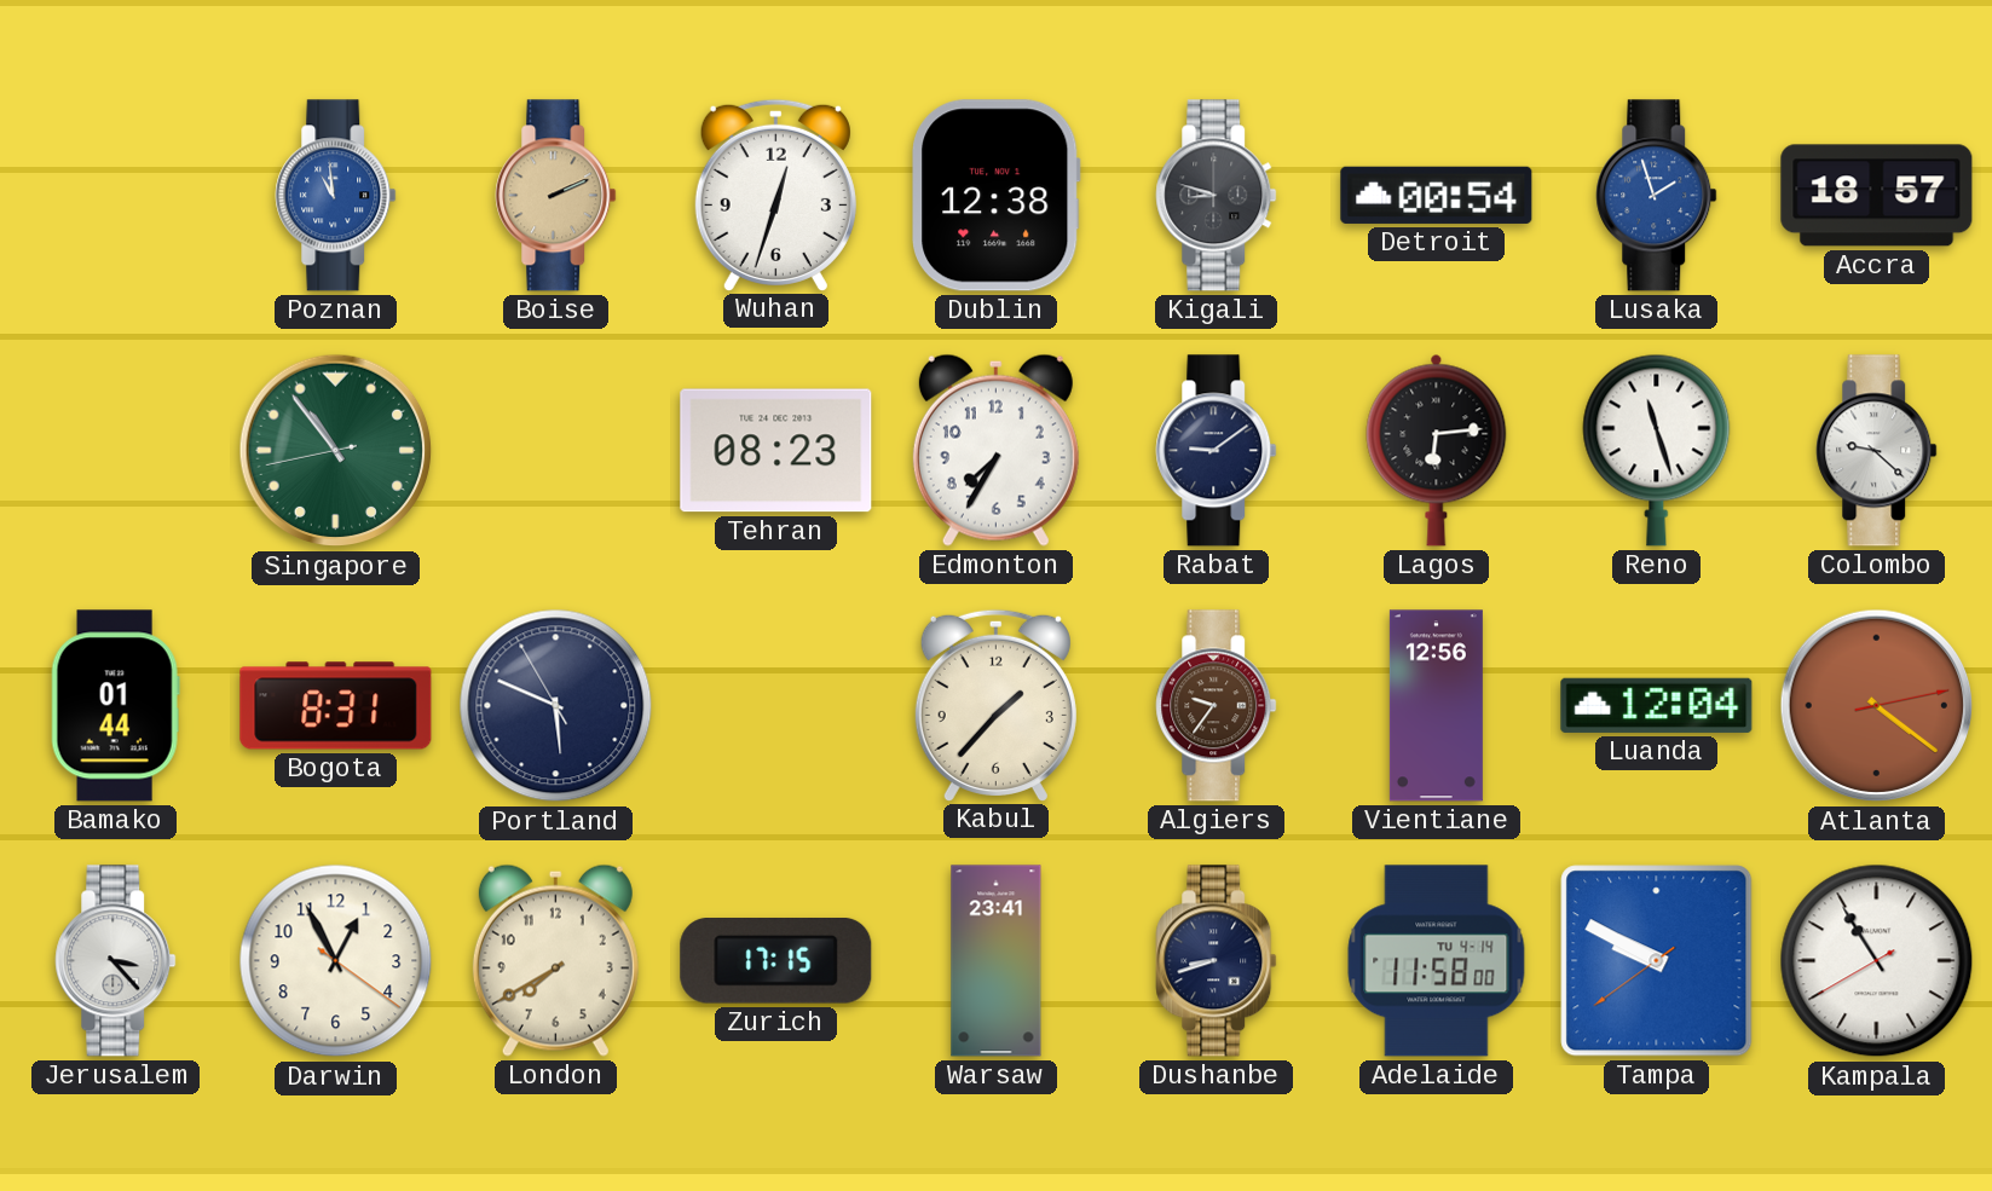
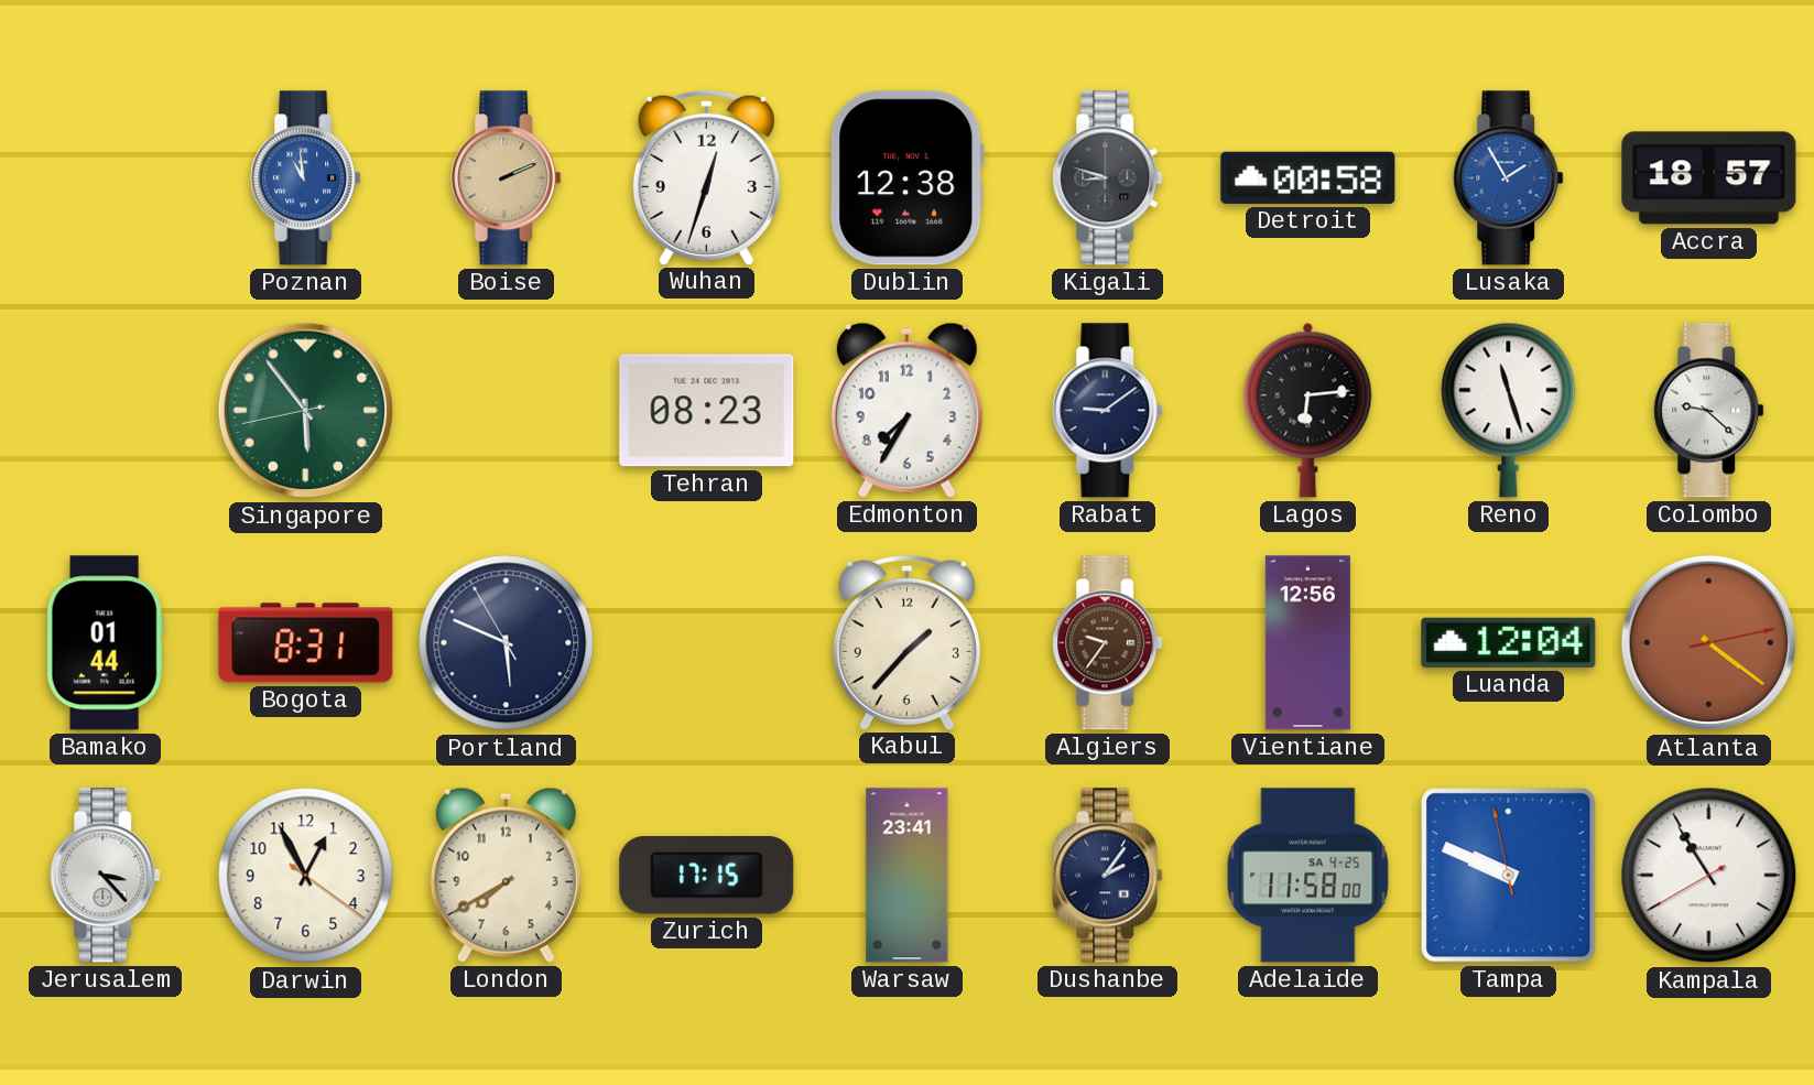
Detroit: 00:54 -> 00:58 (1308, 177)
Lusaka: 1:57 -> 1:55 (1509, 178)
Singapore: 10:53 -> 5:53 (306, 411)
Dushanbe: 8:42 -> 2:06 (1108, 876)
Adelaide date: TU 4-14 -> SA 4-25 (1308, 876)
Tampa: 9:49 -> 9:48 (1509, 876)
